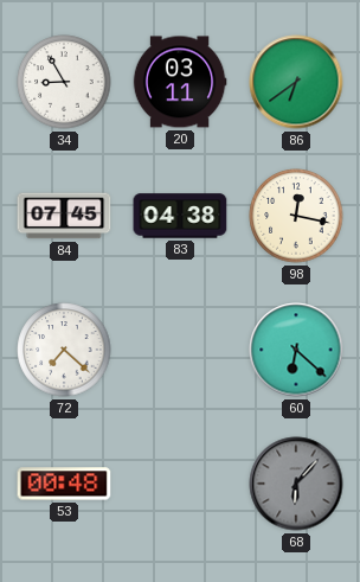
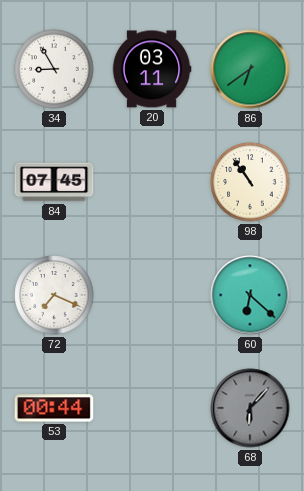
83: 04:38 -> none (180, 216)
98: 12:17 -> 10:54 (250, 182)
72: 7:22 -> 7:19 (54, 295)
53: 00:48 -> 00:44 (54, 408)
